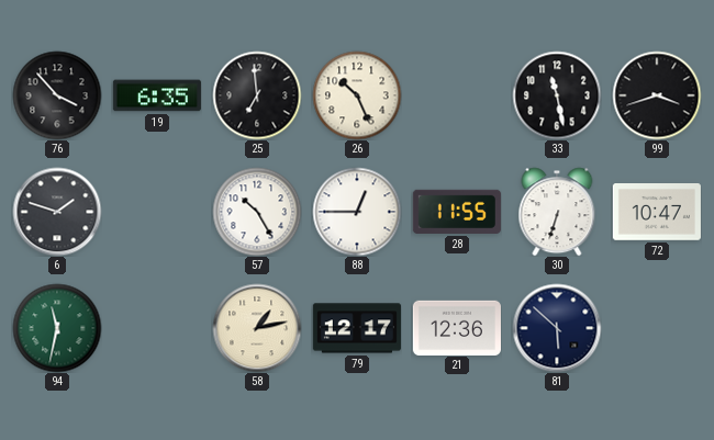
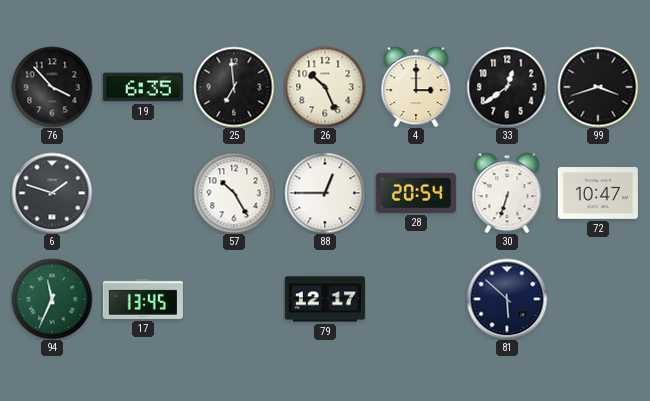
4: none -> 3:00 (416, 87)
33: 11:28 -> 12:39 (507, 87)
28: 11:55 -> 20:54 (416, 193)
94: 11:32 -> 11:34 (52, 299)
17: none -> 13:45 (143, 299)
58: 1:13 -> none (257, 328)
21: 12:36 -> none (457, 327)
